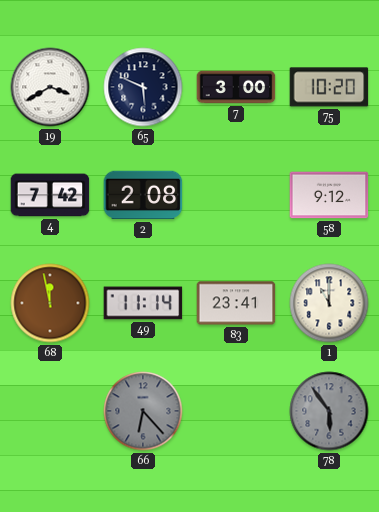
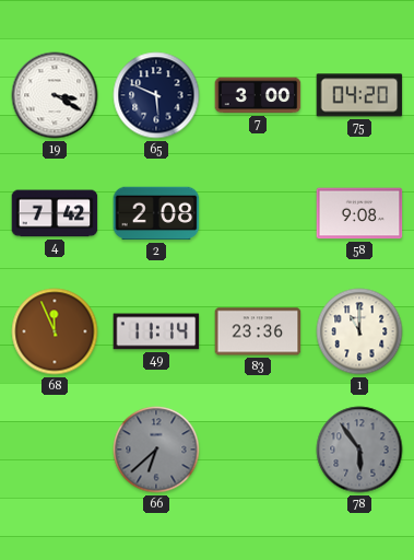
19: 3:40 -> 3:20 (55, 95)
75: 10:20 -> 04:20 (359, 95)
58: 9:12 -> 9:08 (359, 213)
68: 11:58 -> 11:56 (55, 331)
83: 23:41 -> 23:36 (258, 331)
66: 6:23 -> 6:38 (156, 450)
